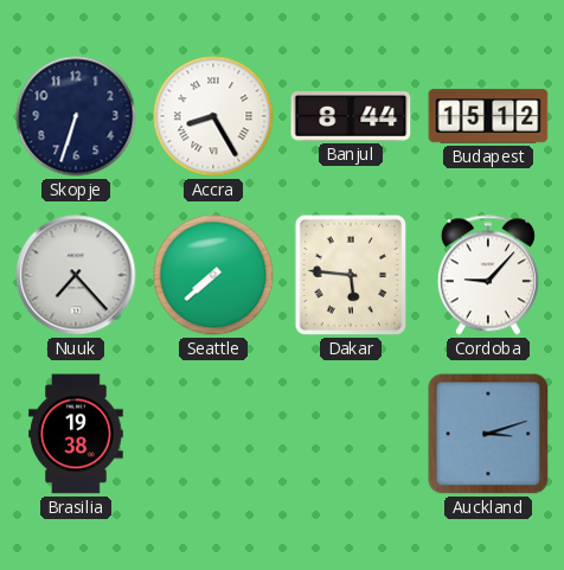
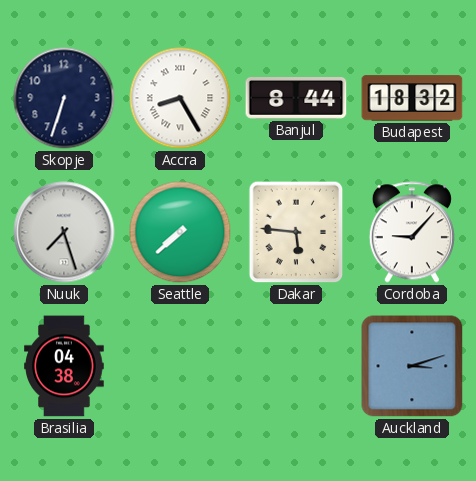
Budapest: 15:12 -> 18:32 (412, 98)
Nuuk: 7:23 -> 7:27 (64, 232)
Brasilia: 19:38 -> 04:38 (64, 366)
